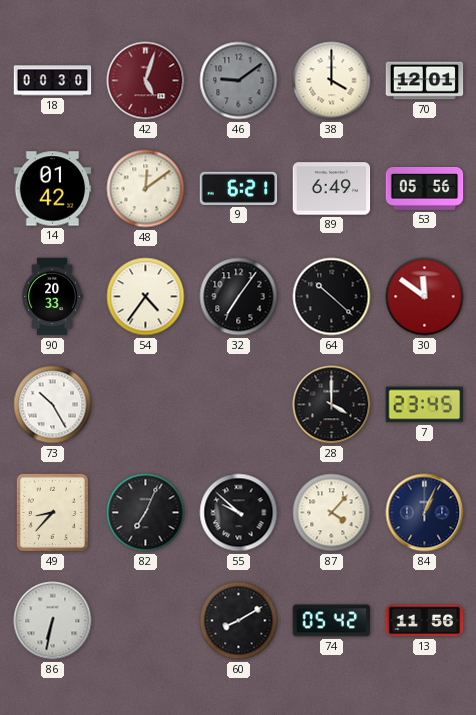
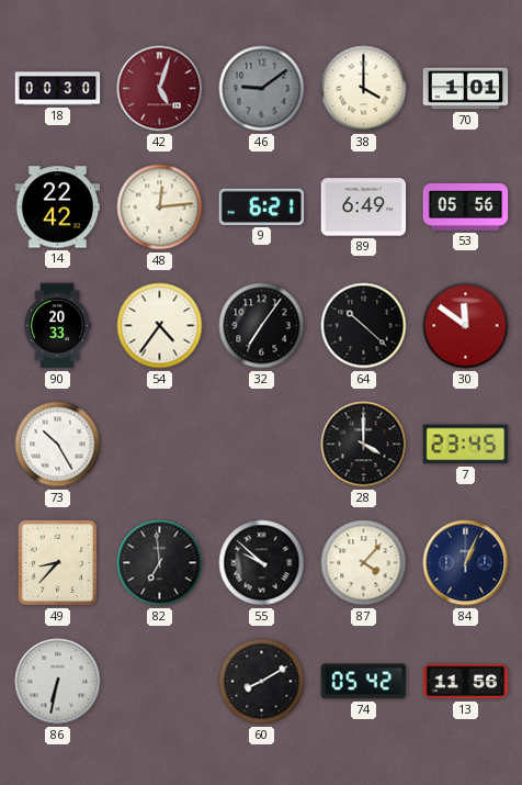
70: 12:01 -> 1:01 (466, 89)
14: 01:42 -> 22:42 (58, 208)
48: 12:09 -> 12:14 (160, 208)
82: 7:04 -> 6:59 (160, 563)
